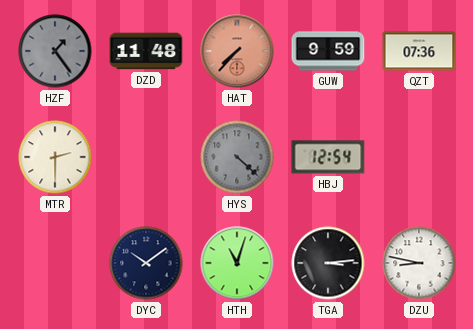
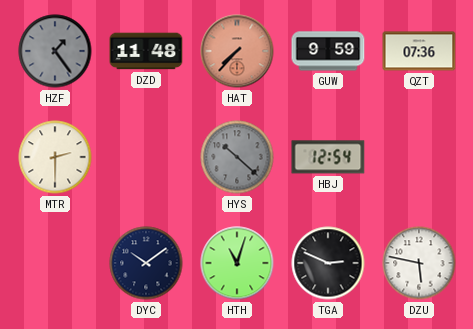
HYS: 4:22 -> 10:22 (237, 157)
TGA: 3:14 -> 2:49 (328, 263)
DZU: 8:47 -> 5:47 (419, 263)
